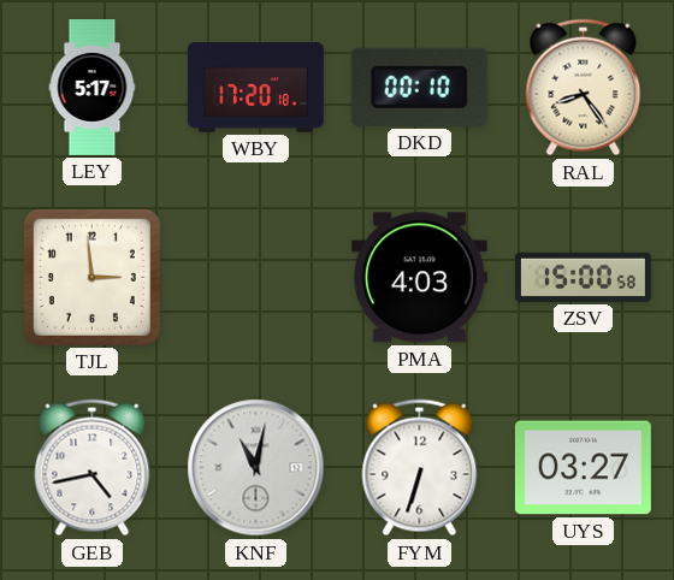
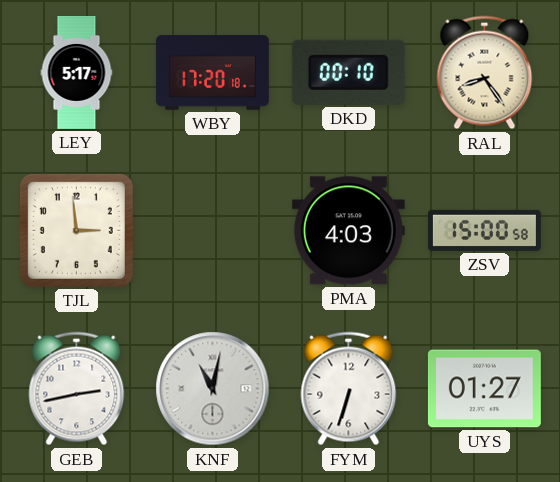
GEB: 4:43 -> 2:43 (77, 389)
UYS: 03:27 -> 01:27 (484, 389)
